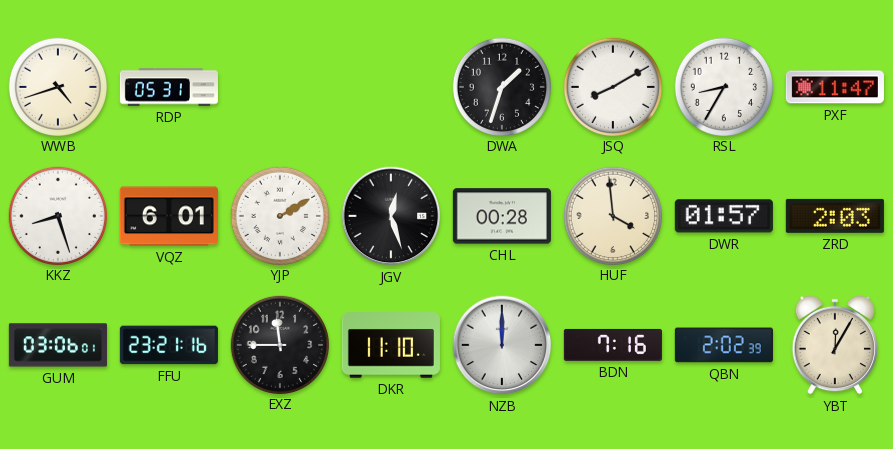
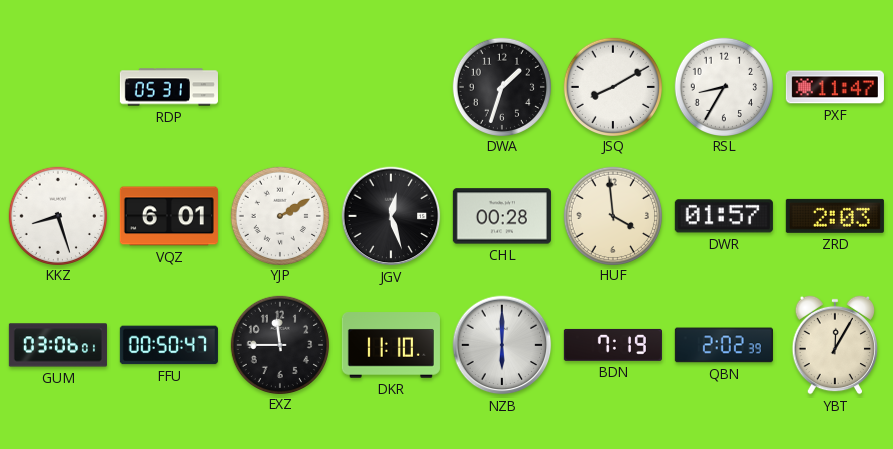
WWB: 4:42 -> none (57, 86)
FFU: 23:21 -> 00:50 (169, 345)
NZB: 12:00 -> 6:00 (502, 345)
BDN: 7:16 -> 7:19 (613, 345)
